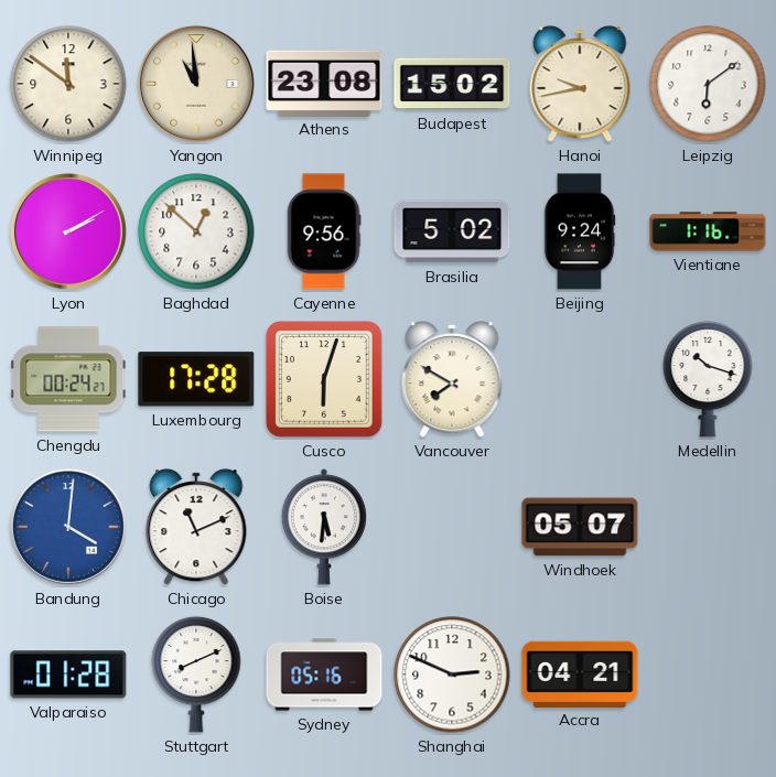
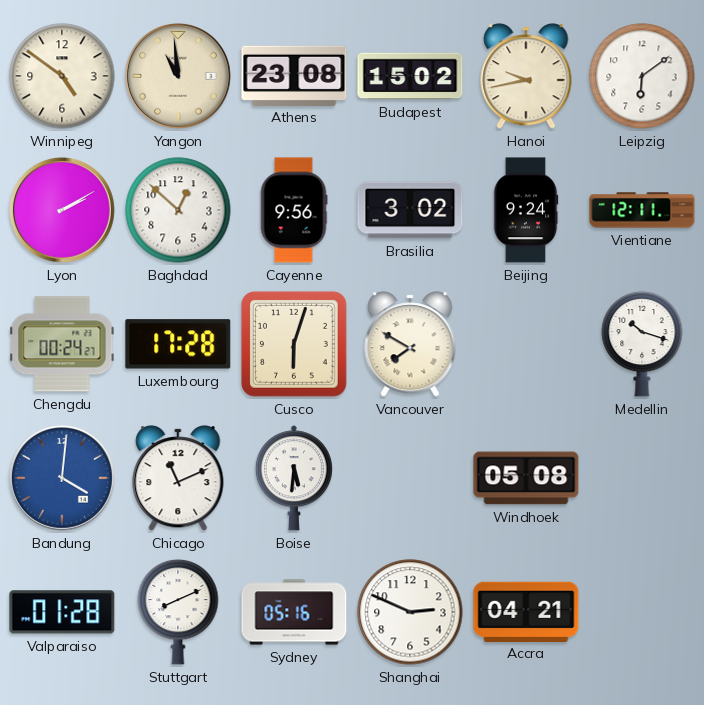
Winnipeg: 11:51 -> 4:51 (62, 76)
Brasilia: 5:02 -> 3:02 (410, 210)
Vientiane: 1:16 -> 12:11 (642, 210)
Windhoek: 05:07 -> 05:08 (526, 478)
